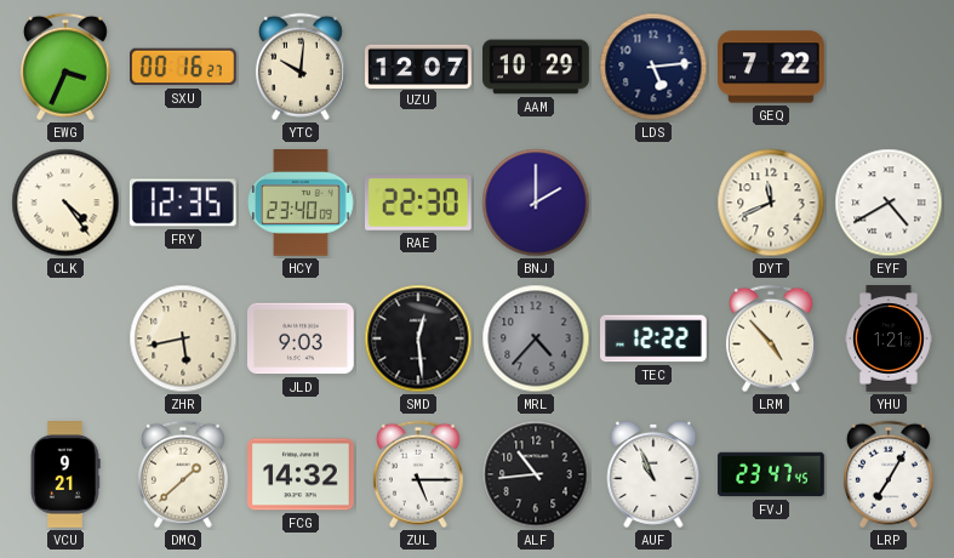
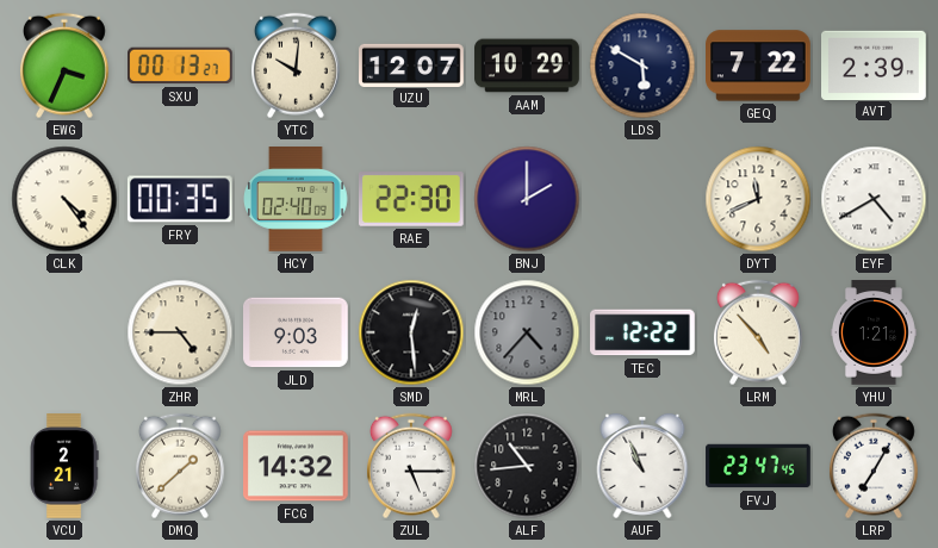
SXU: 00:16 -> 00:13 (181, 66)
LDS: 5:14 -> 5:50 (642, 66)
AVT: none -> 2:39 (875, 64)
FRY: 12:35 -> 00:35 (180, 199)
HCY: 23:40 -> 02:40 (297, 200)
ZHR: 5:43 -> 4:45 (180, 332)
VCU: 9:21 -> 2:21 (64, 466)
